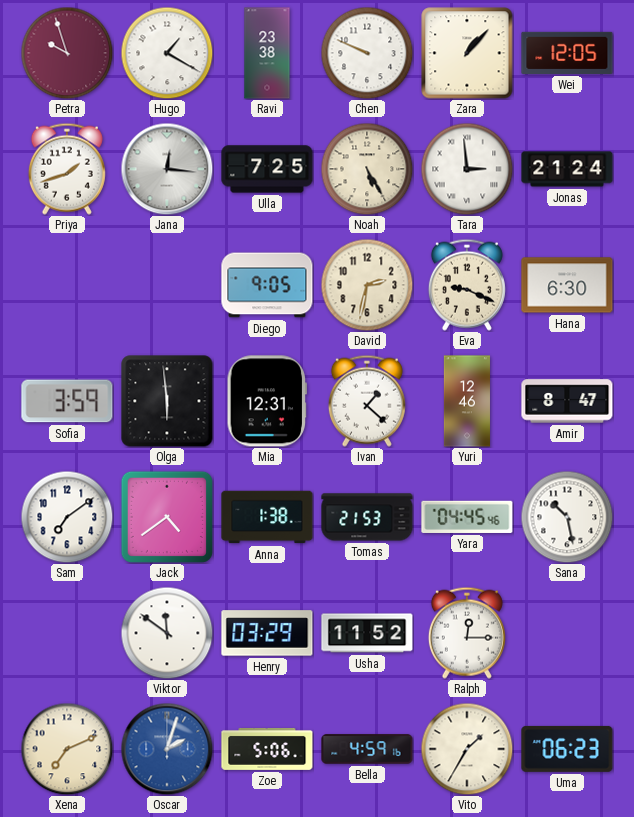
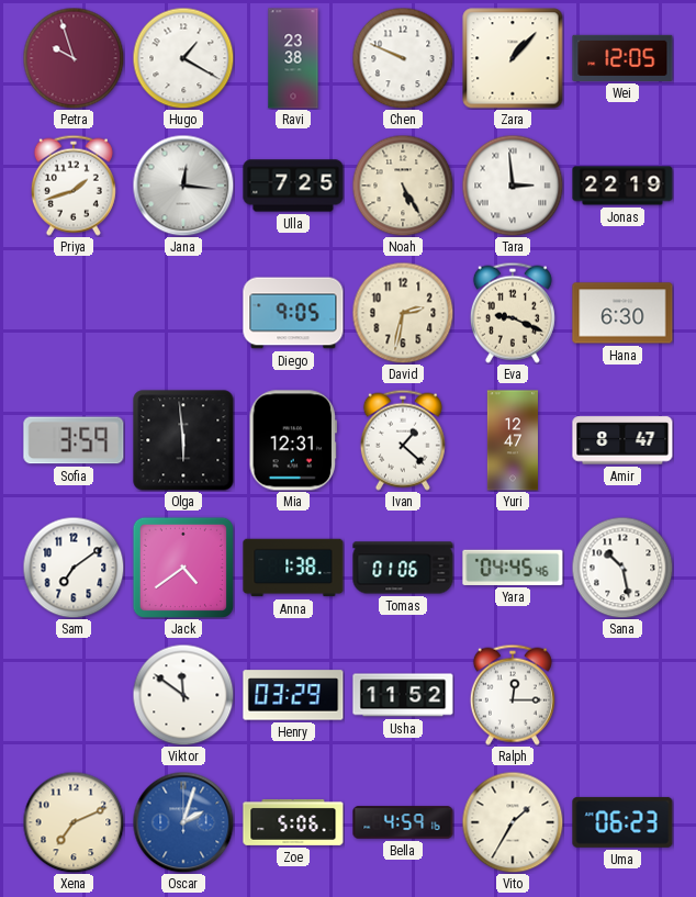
Jonas: 21:24 -> 22:19 (622, 186)
Yuri: 12:46 -> 12:47 (513, 440)
Tomas: 21:53 -> 01:06 (403, 568)
